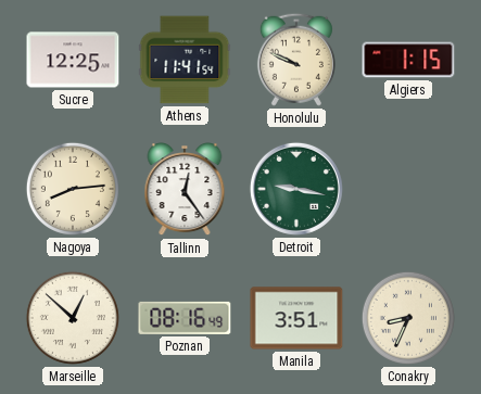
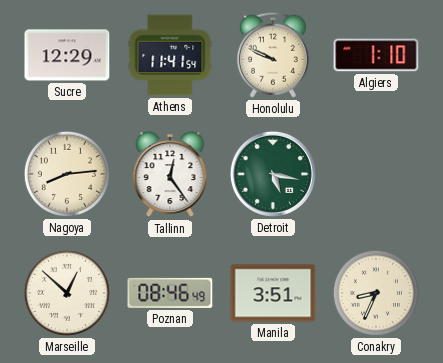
Sucre: 12:25 -> 12:29 (67, 55)
Algiers: 1:15 -> 1:10 (376, 55)
Detroit: 9:17 -> 5:17 (273, 174)
Poznan: 08:16 -> 08:46 (170, 293)
